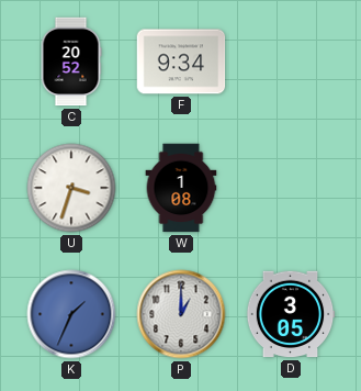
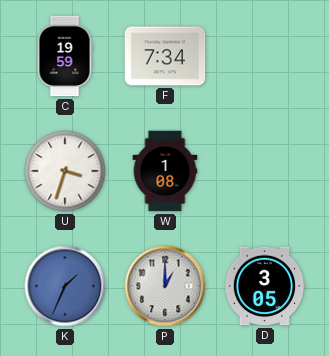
C: 20:52 -> 19:59 (65, 56)
F: 9:34 -> 7:34 (165, 56)
